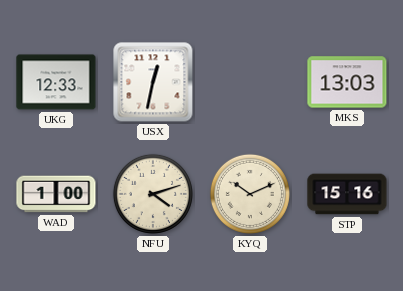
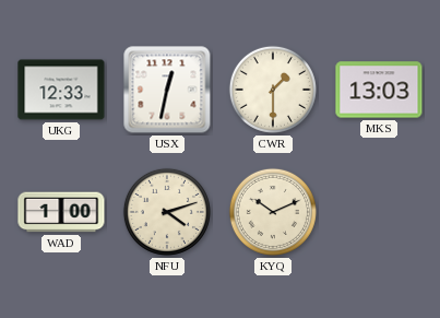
CWR: none -> 1:30 (273, 90)
STP: 15:16 -> none (347, 194)
